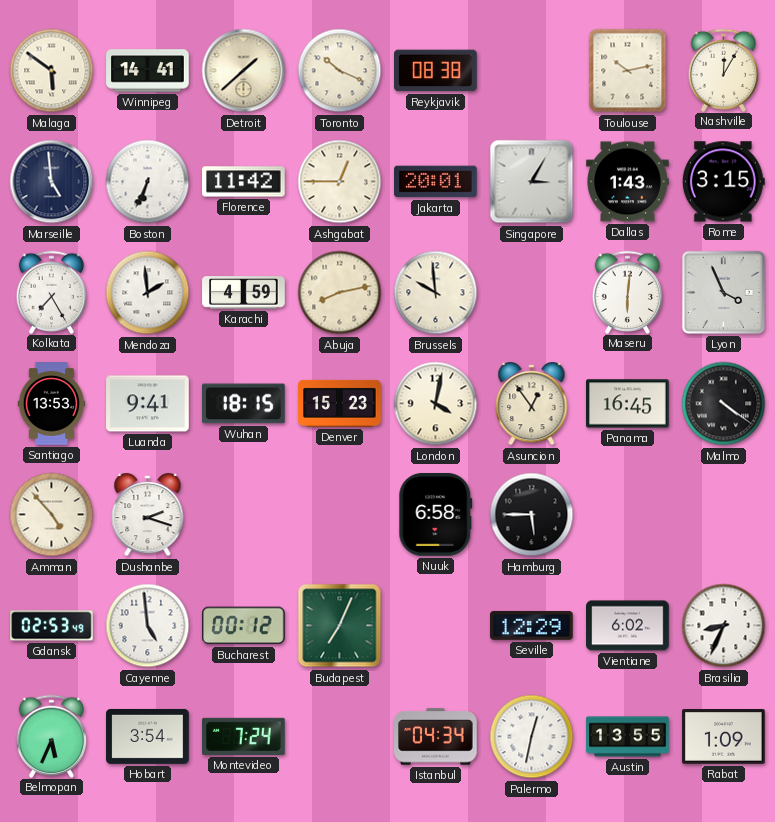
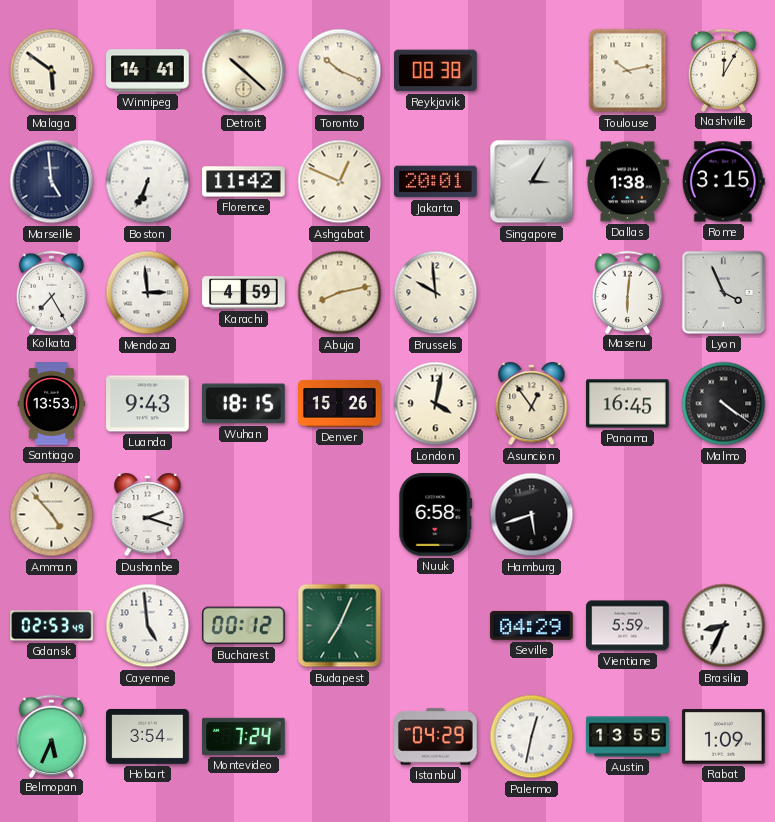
Detroit: 1:38 -> 10:22 (244, 71)
Ashgabat: 12:45 -> 12:49 (340, 182)
Dallas: 1:43 -> 1:38 (628, 182)
Mendoza: 1:59 -> 2:59 (148, 293)
Luanda: 9:41 -> 9:43 (148, 404)
Denver: 15:23 -> 15:26 (340, 403)
Hamburg: 5:45 -> 5:42 (532, 515)
Seville: 12:29 -> 04:29 (532, 625)
Vientiane: 6:02 -> 5:59 (628, 626)
Istanbul: 04:34 -> 04:29 (436, 737)
